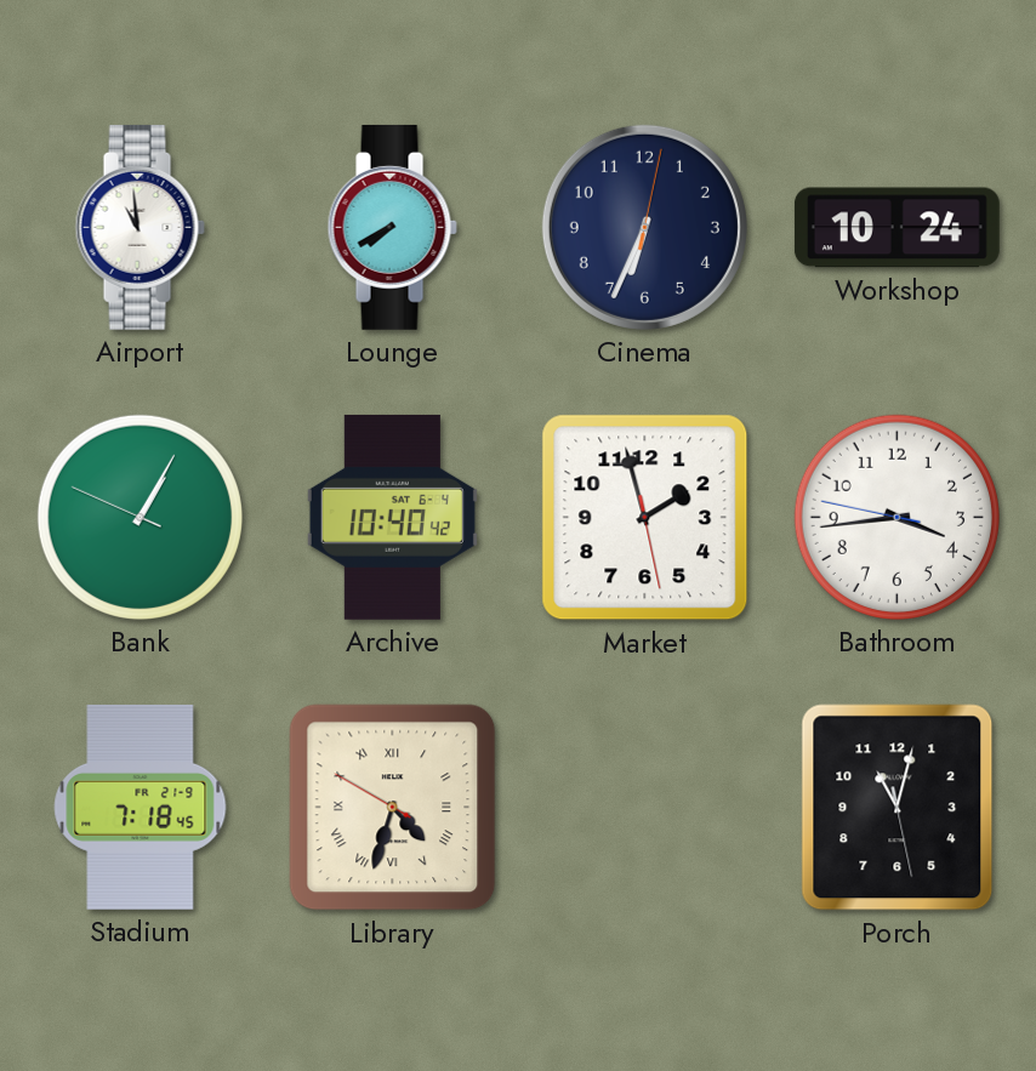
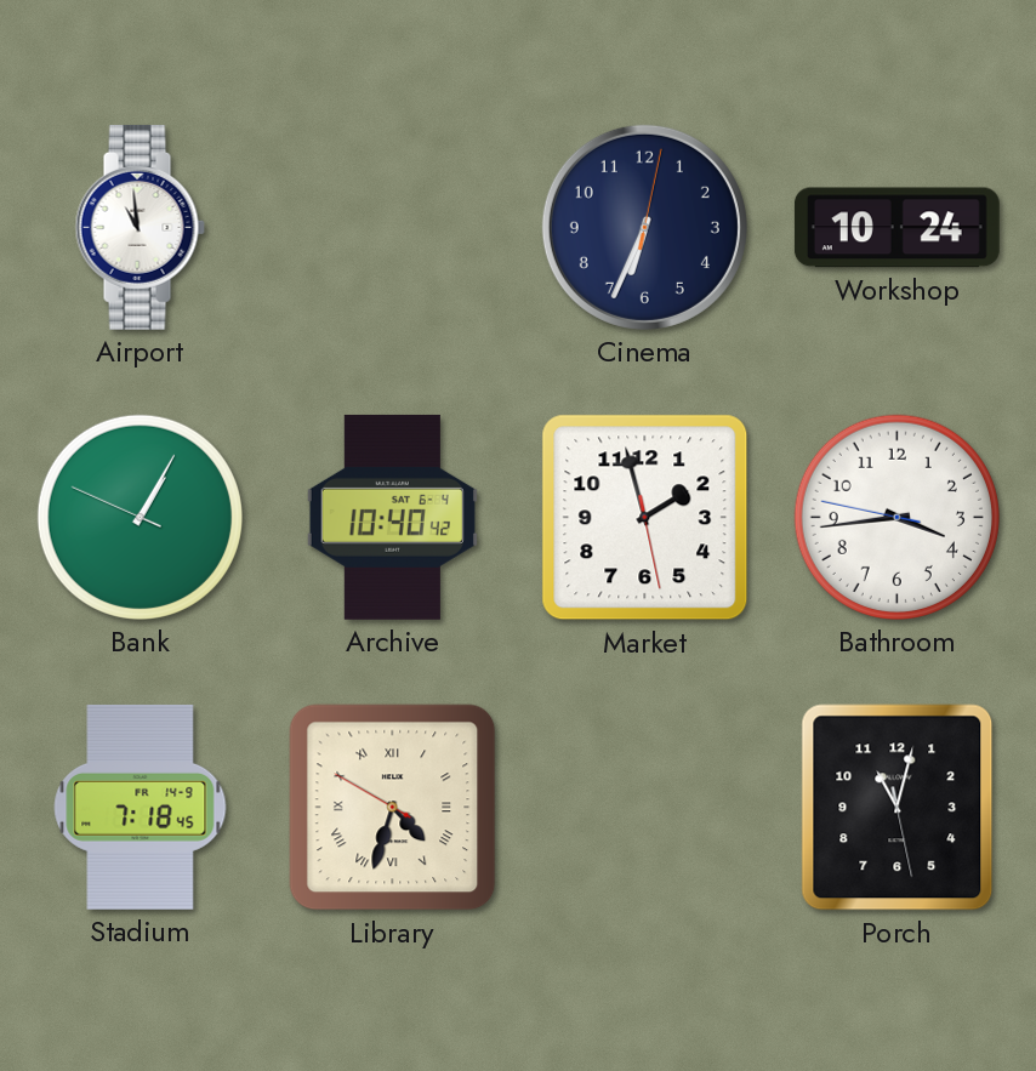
Lounge: 7:40 -> none (392, 227)
Stadium date: FR 21-9 -> FR 14-9 (141, 807)
